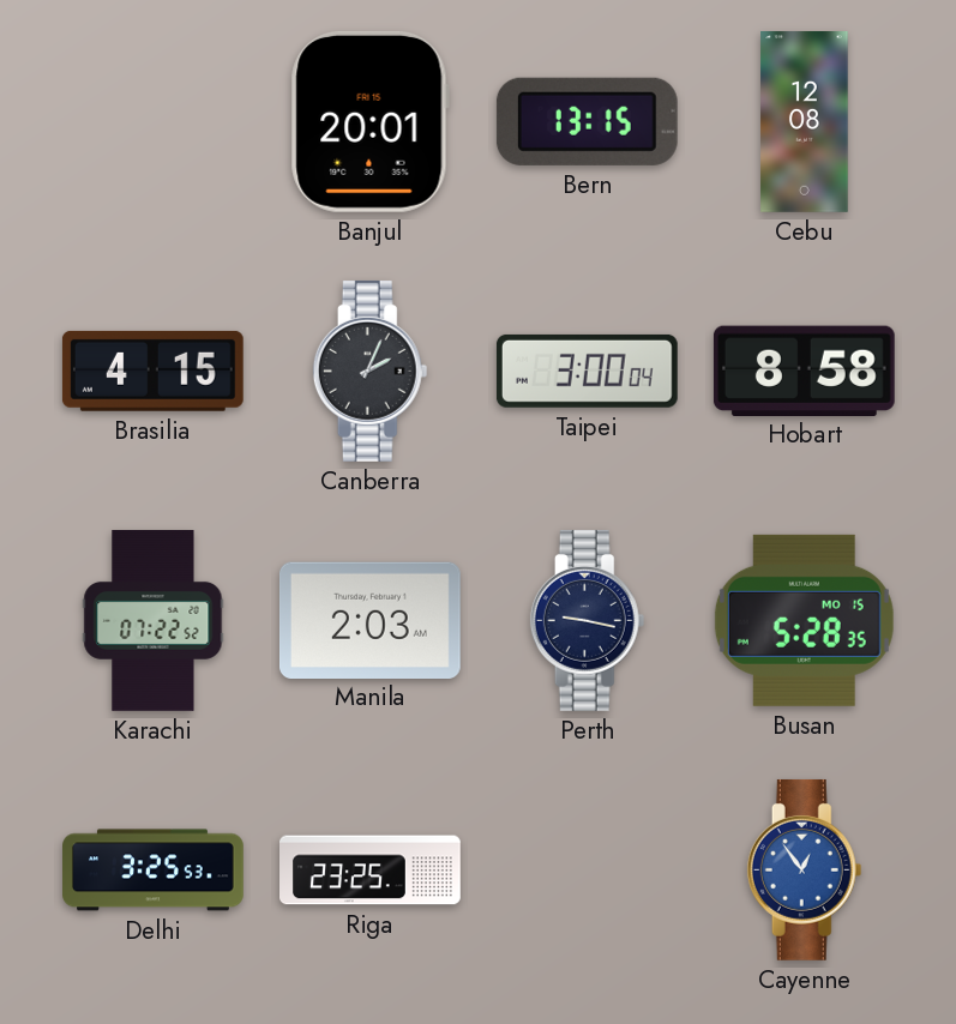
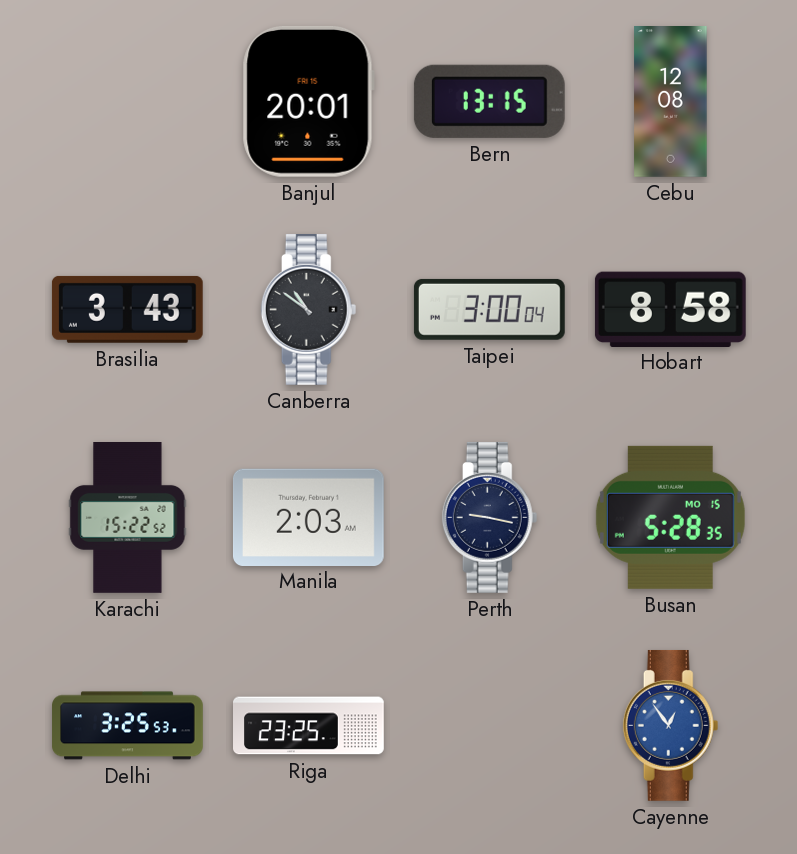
Brasilia: 4:15 -> 3:43 (127, 309)
Canberra: 2:04 -> 10:51 (309, 309)
Karachi: 07:22 -> 15:22 (128, 518)
